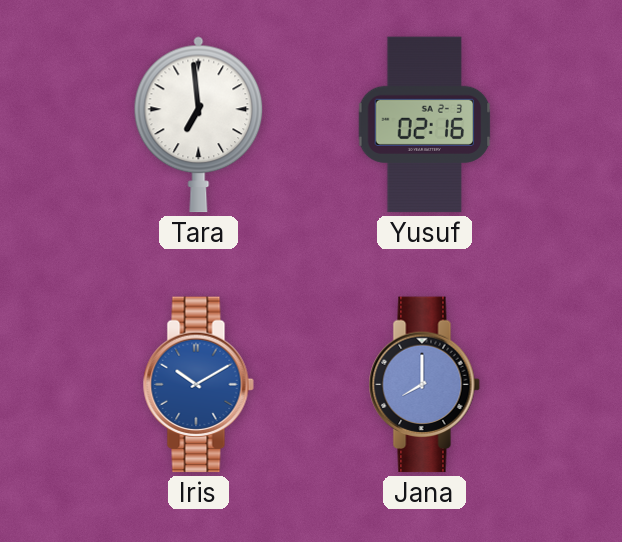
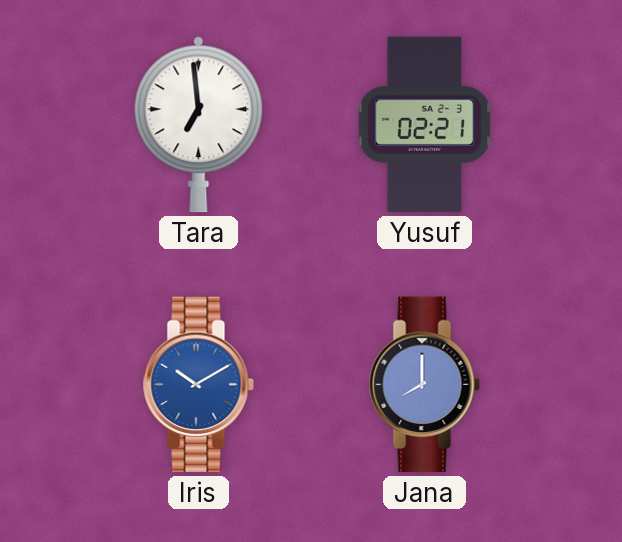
Yusuf: 02:16 -> 02:21 (425, 125)
